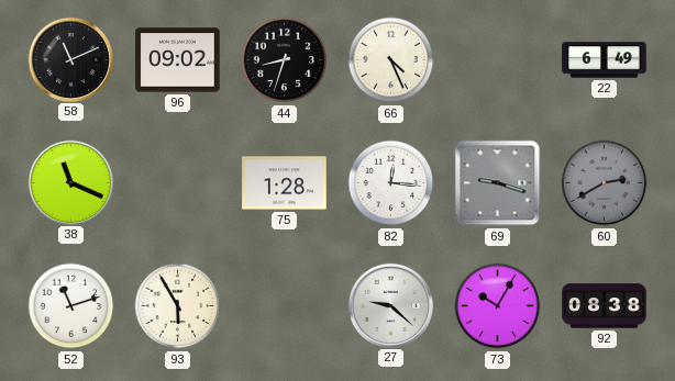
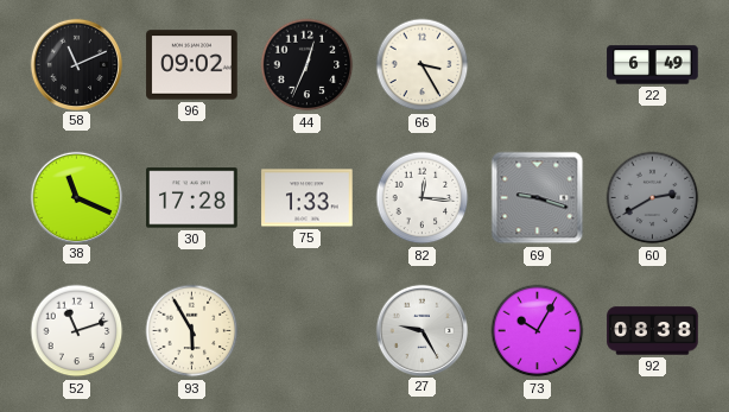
44: 8:33 -> 12:34 (308, 65)
66: 4:26 -> 3:25 (423, 65)
30: none -> 17:28 (192, 198)
75: 1:28 -> 1:33 (308, 198)
27: 9:22 -> 9:25 (421, 330)
